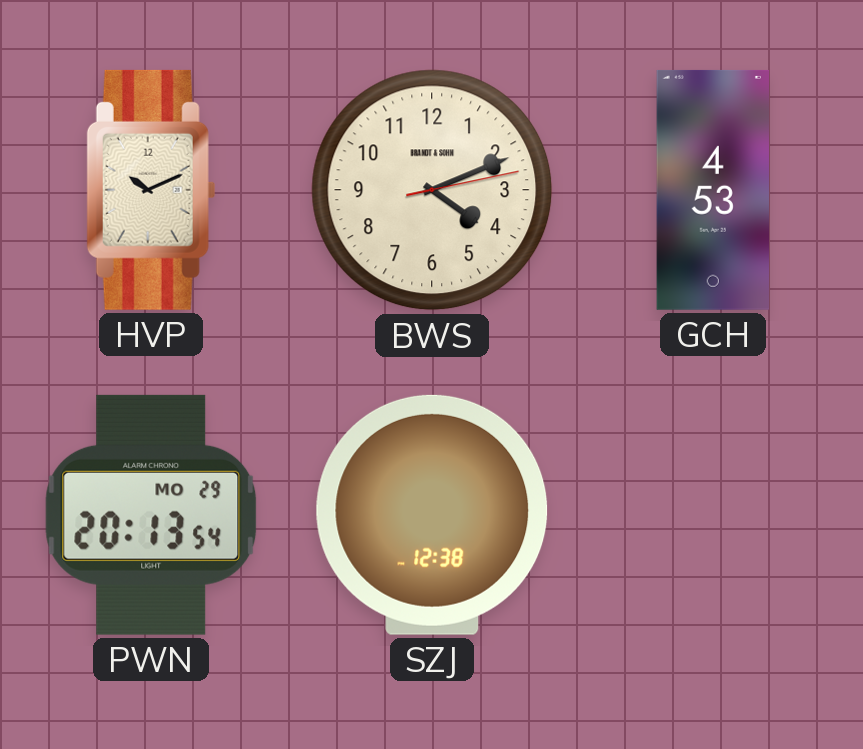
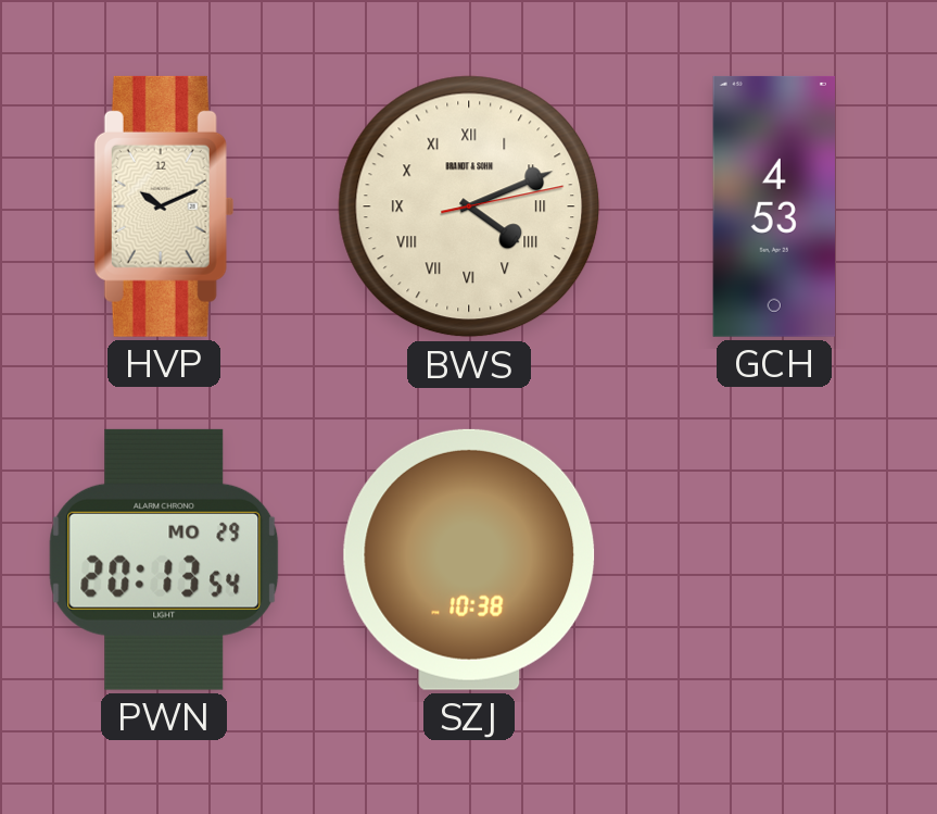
BWS numerals: Arabic -> Roman (469, 206)
SZJ: 12:38 -> 10:38 (469, 560)
